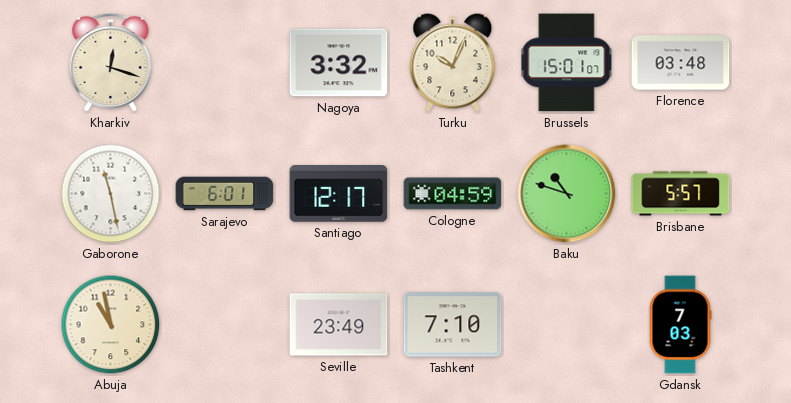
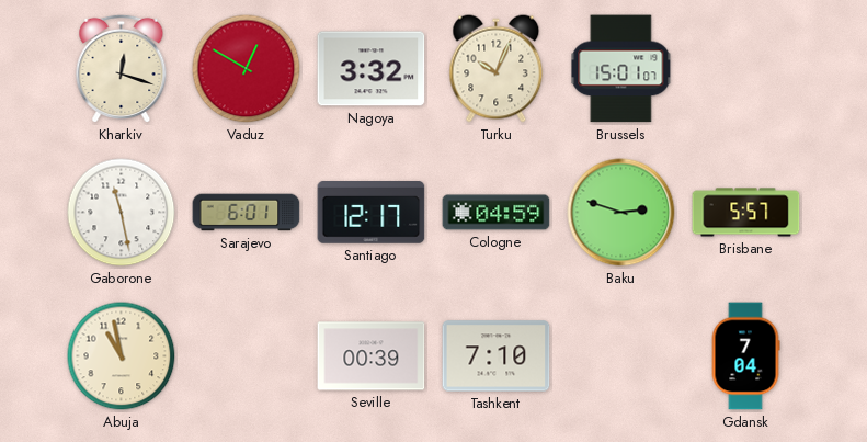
Vaduz: none -> 12:50 (247, 69)
Florence: 03:48 -> none (681, 63)
Baku: 10:48 -> 2:48 (621, 213)
Seville: 23:49 -> 00:39 (372, 356)
Gdansk: 7:03 -> 7:04 (745, 356)
